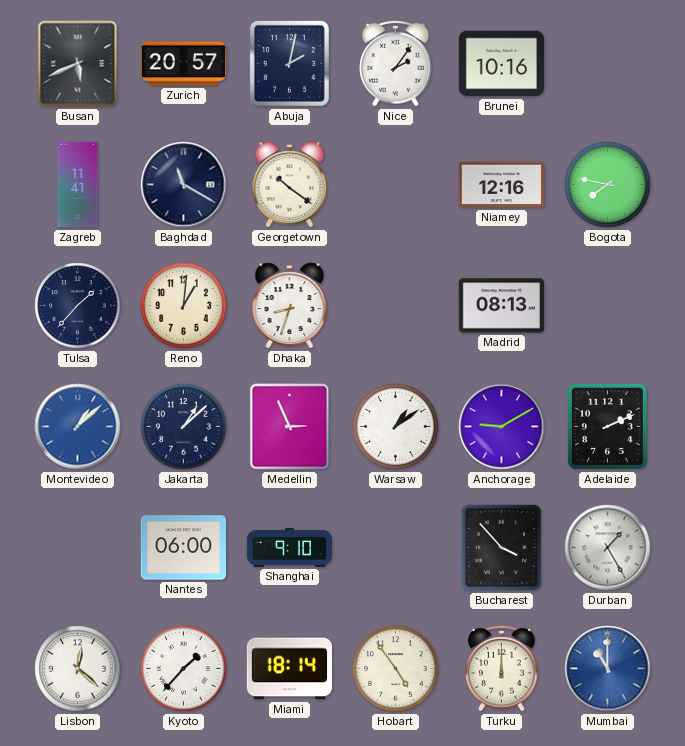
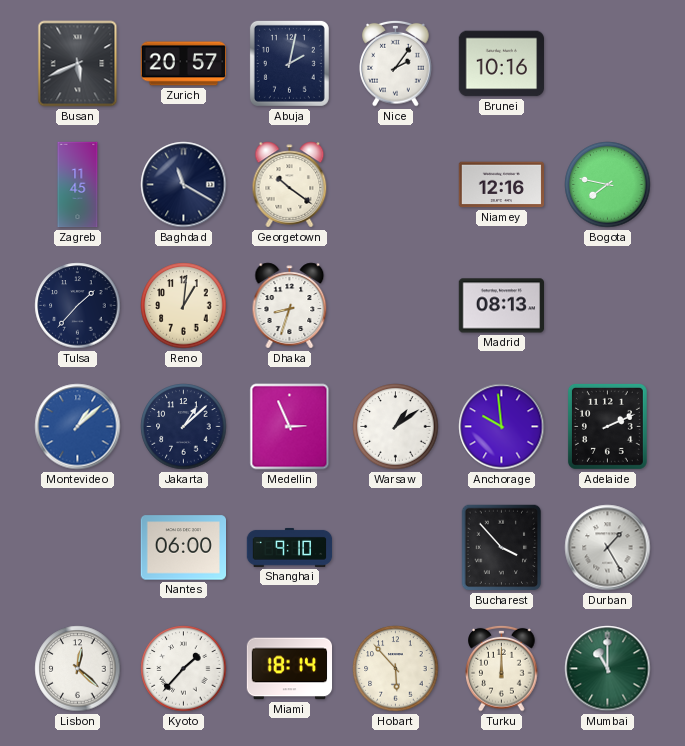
Zagreb: 11:41 -> 11:45 (78, 185)
Anchorage: 9:10 -> 9:59 (502, 427)
Hobart: 4:54 -> 5:53 (396, 669)
Mumbai dial: blue -> green (608, 669)
